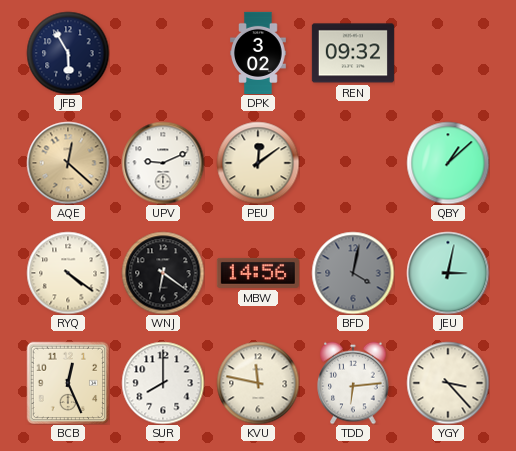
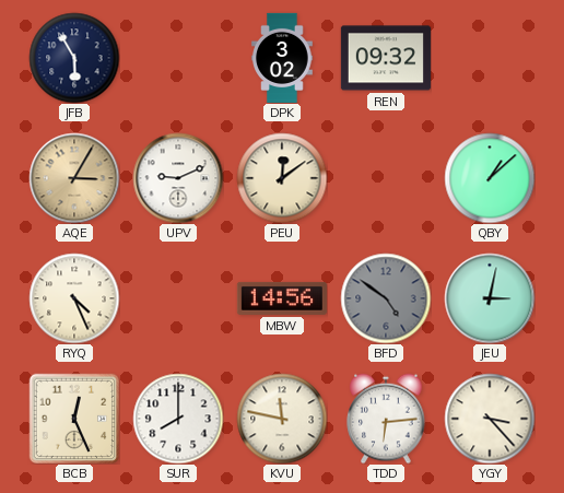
AQE: 12:22 -> 3:05 (74, 178)
RYQ: 4:21 -> 4:26 (74, 298)
WNJ: 6:21 -> none (163, 273)
BFD: 4:02 -> 4:51 (386, 298)
